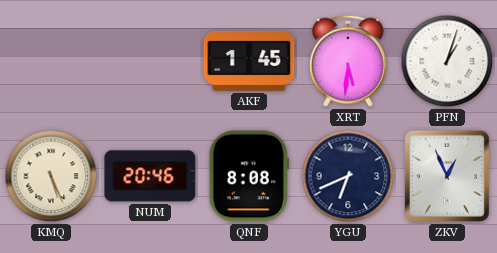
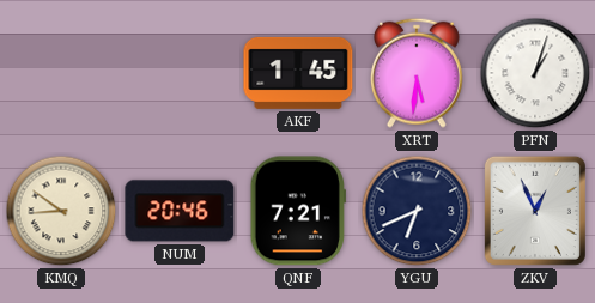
KMQ: 5:26 -> 8:51 (61, 211)
QNF: 8:08 -> 7:21 (298, 211)
